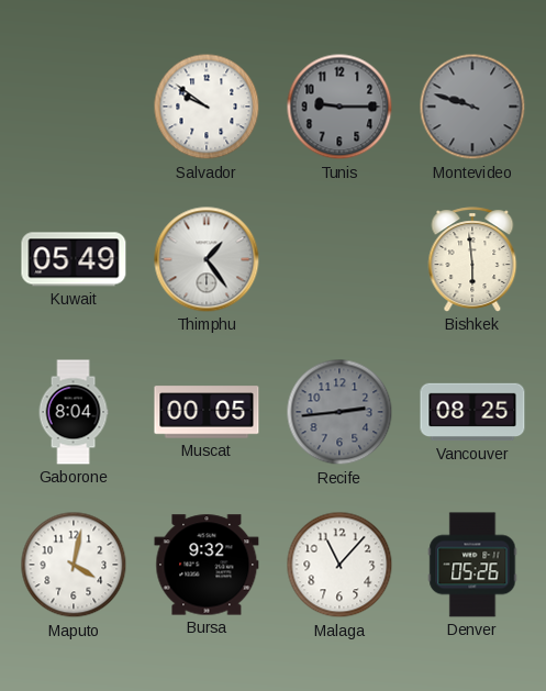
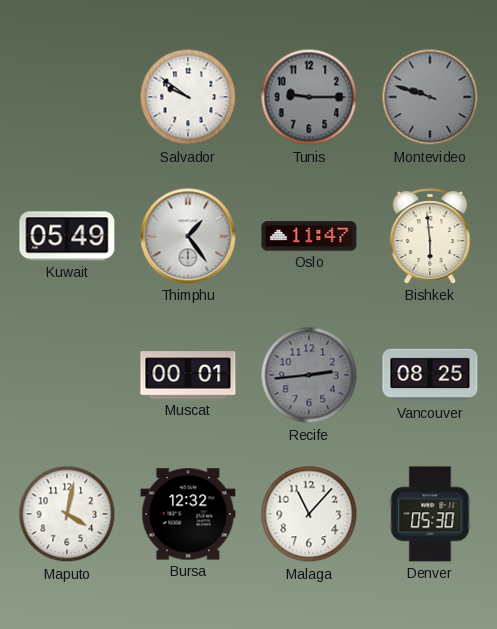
Oslo: none -> 11:47 (309, 236)
Gaborone: 8:04 -> none (74, 412)
Muscat: 00:05 -> 00:01 (188, 375)
Bursa: 9:32 -> 12:32 (188, 514)
Denver: 05:26 -> 05:30 (430, 514)
